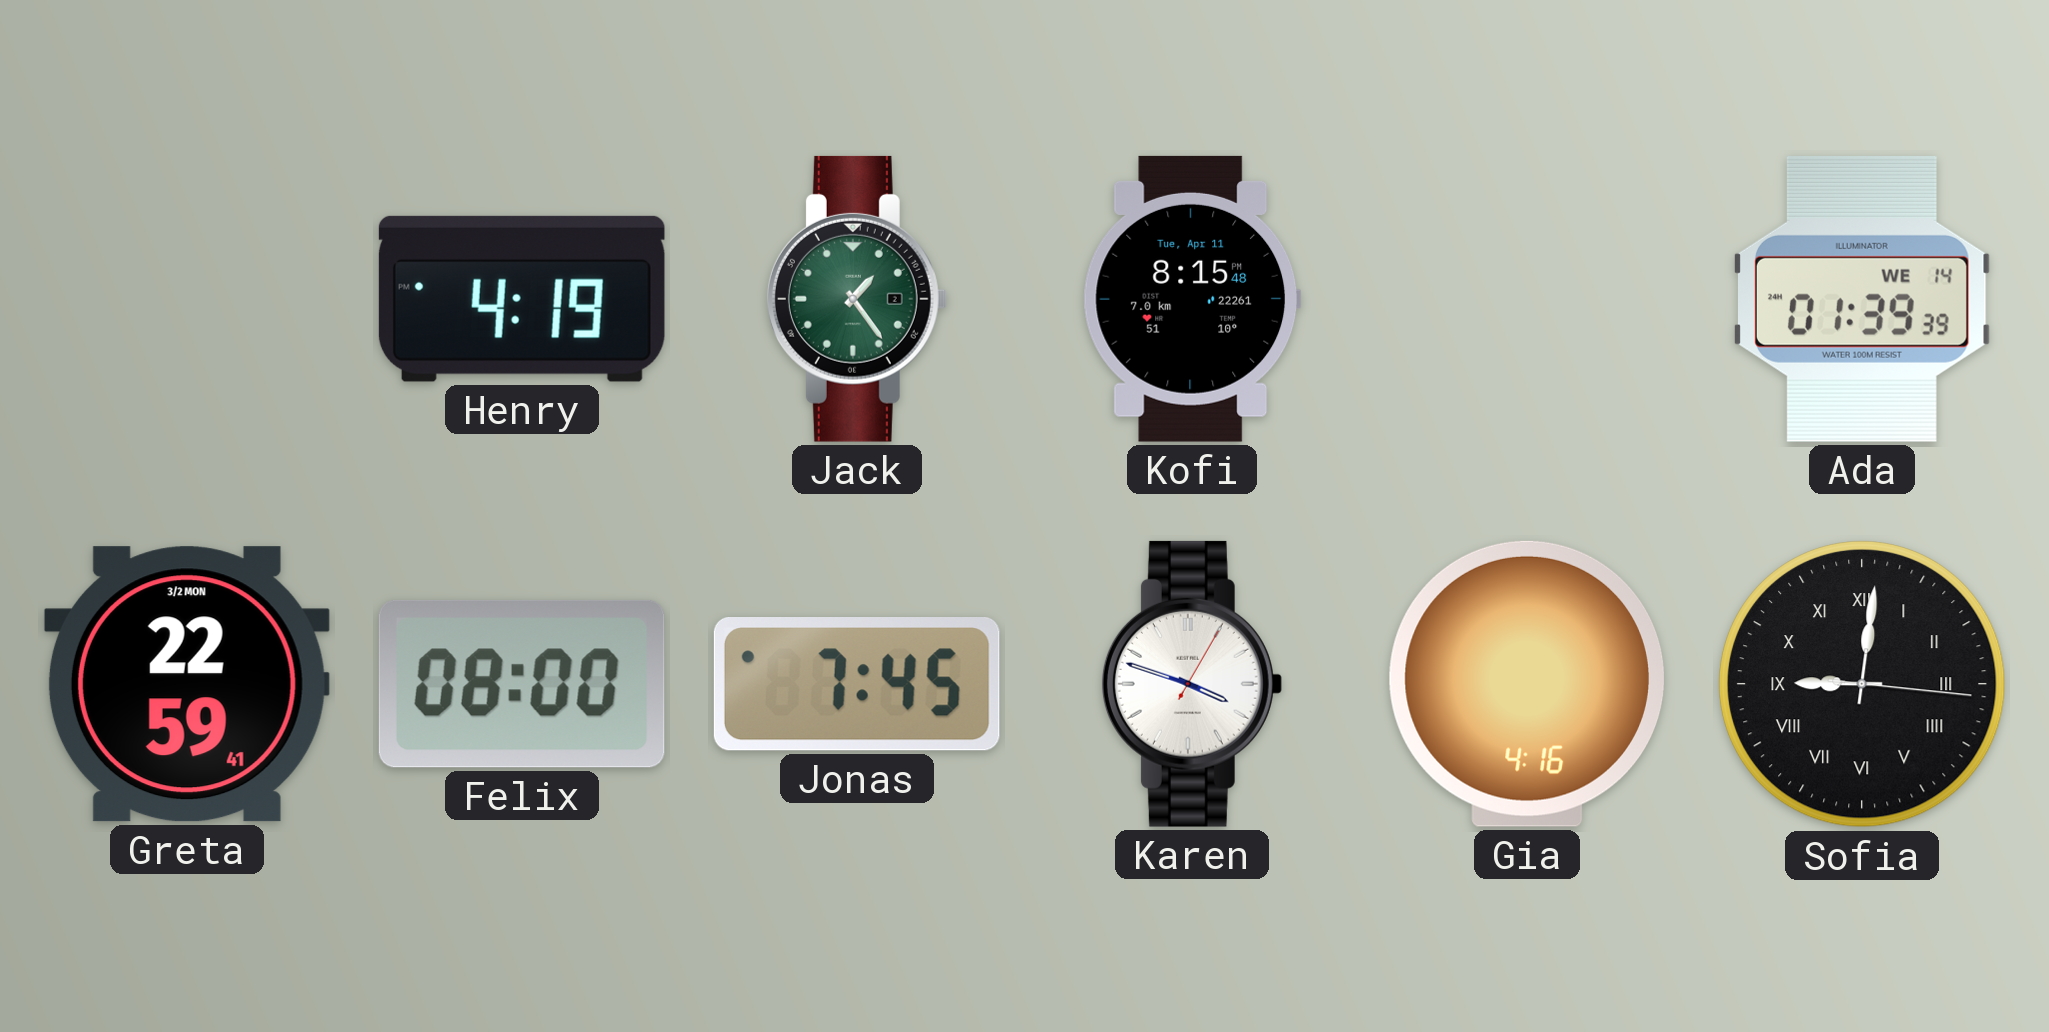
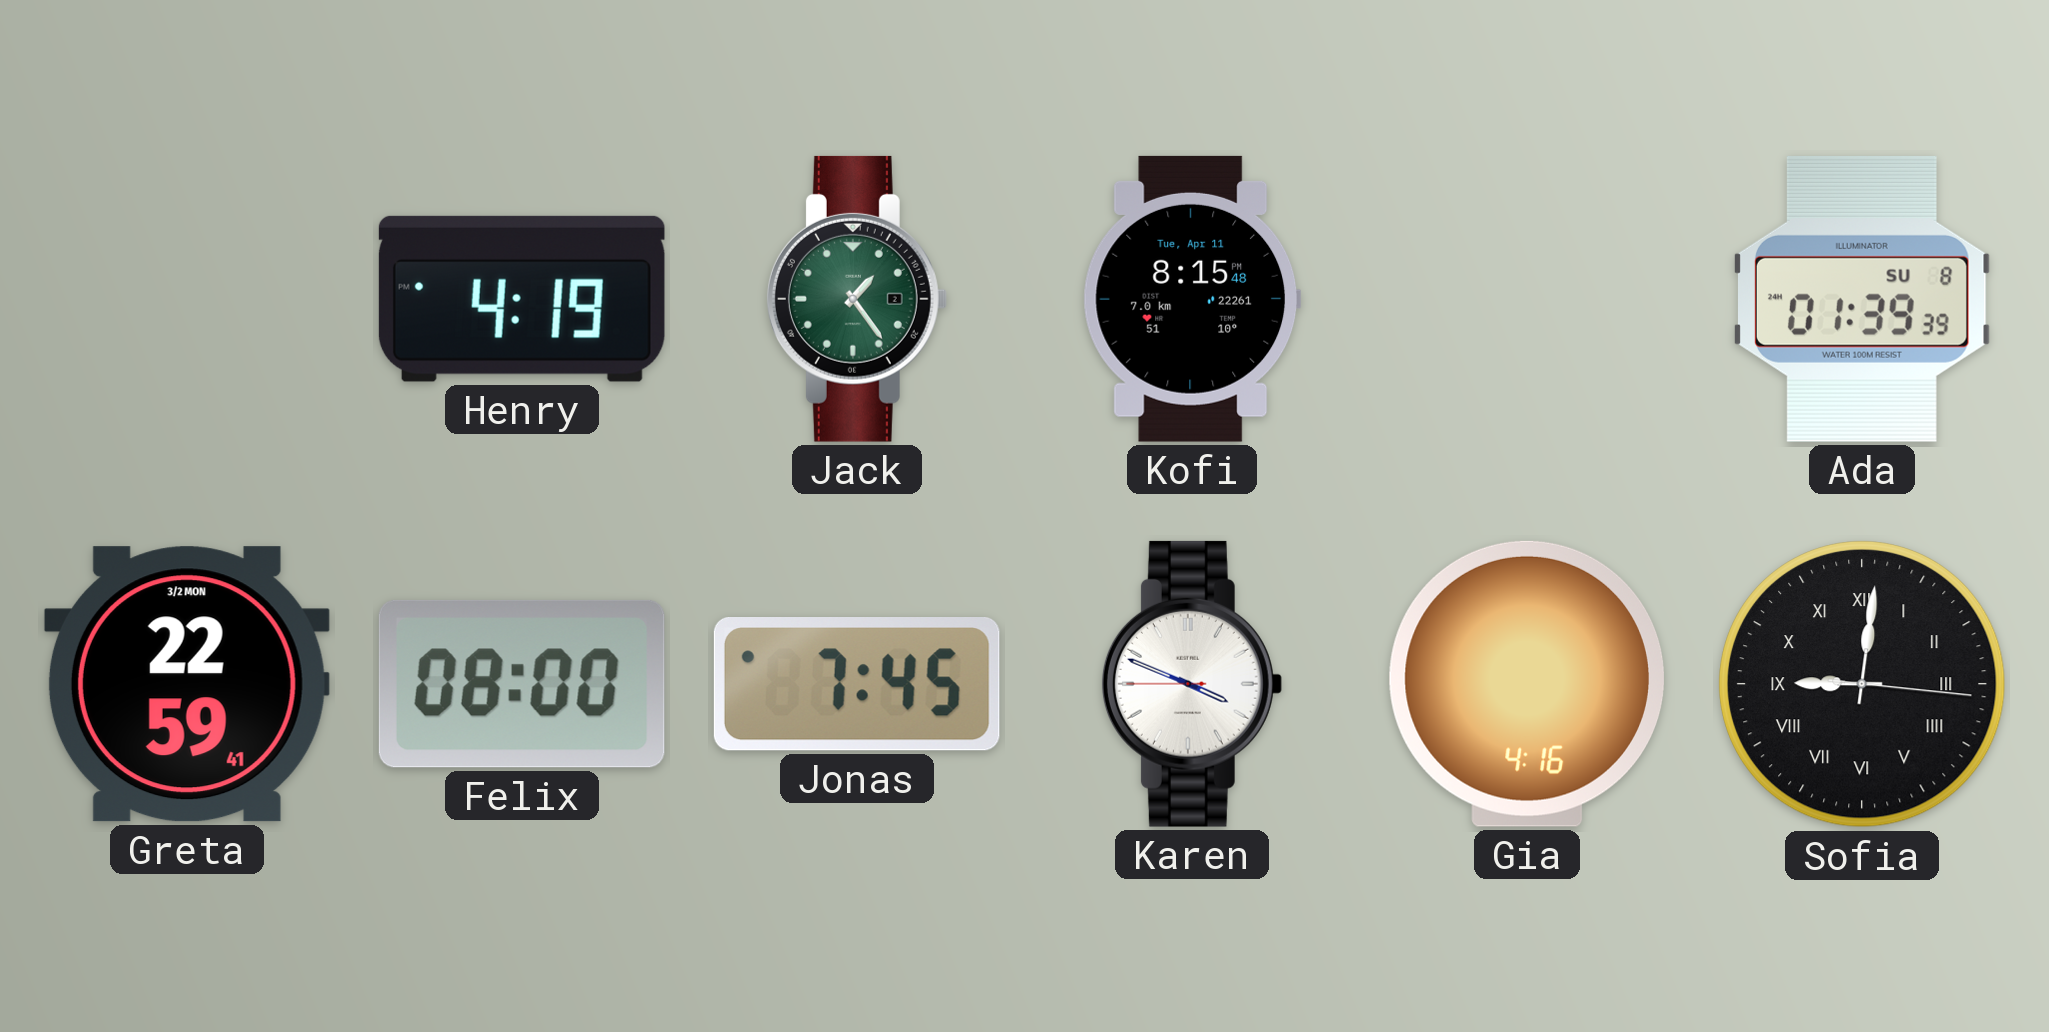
Ada date: WE 14 -> SU 8 (1862, 299)
Karen: 3:48:05 -> 3:48:45 (1191, 684)
